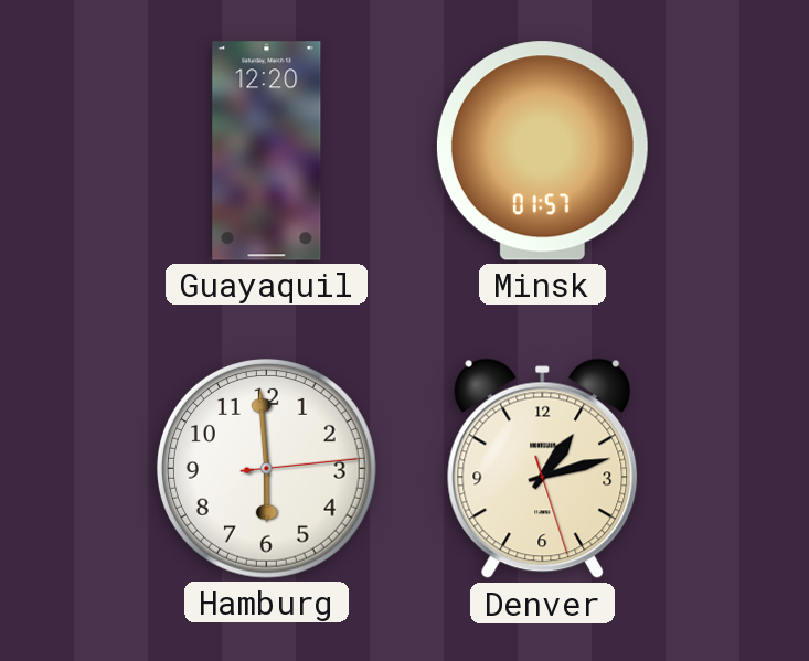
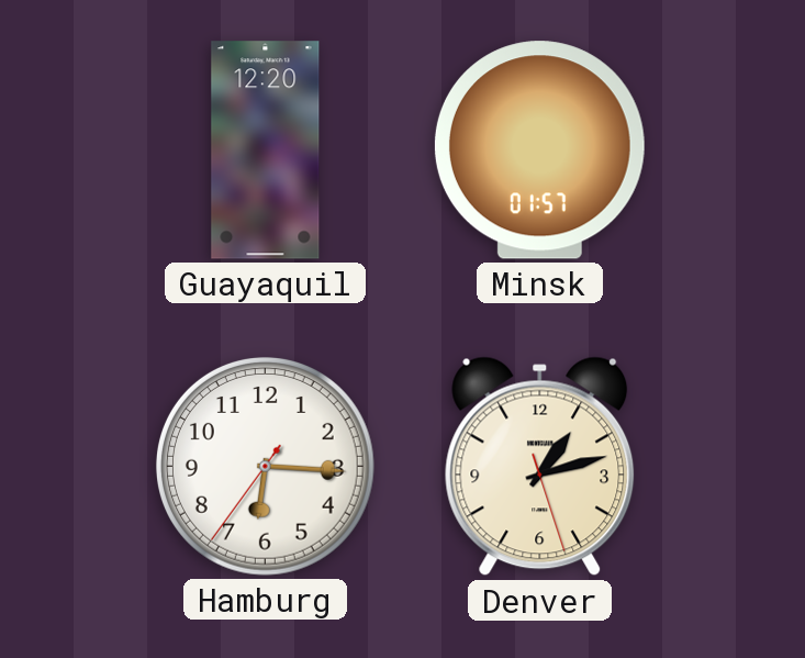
Hamburg: 5:59 -> 6:15 (265, 466)
